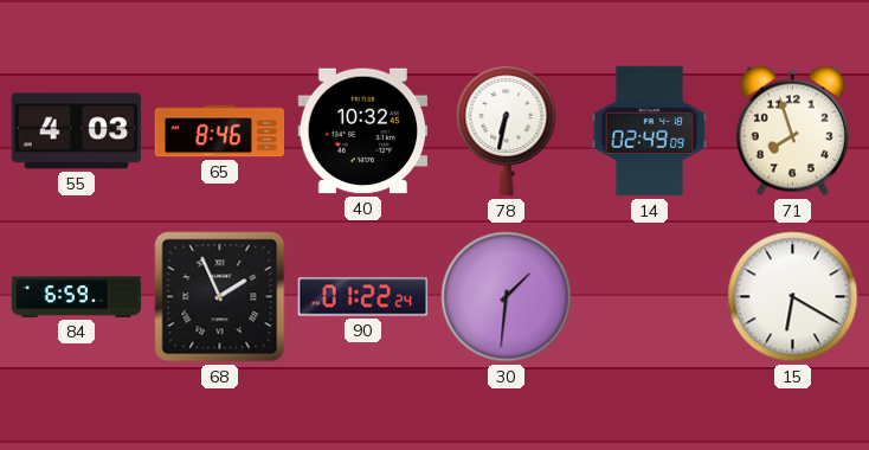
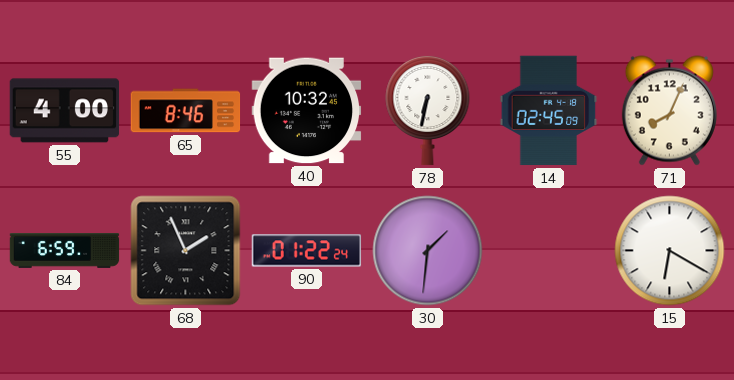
55: 4:03 -> 4:00 (65, 111)
14: 02:49 -> 02:45 (549, 111)
71: 7:57 -> 8:04 (669, 111)
